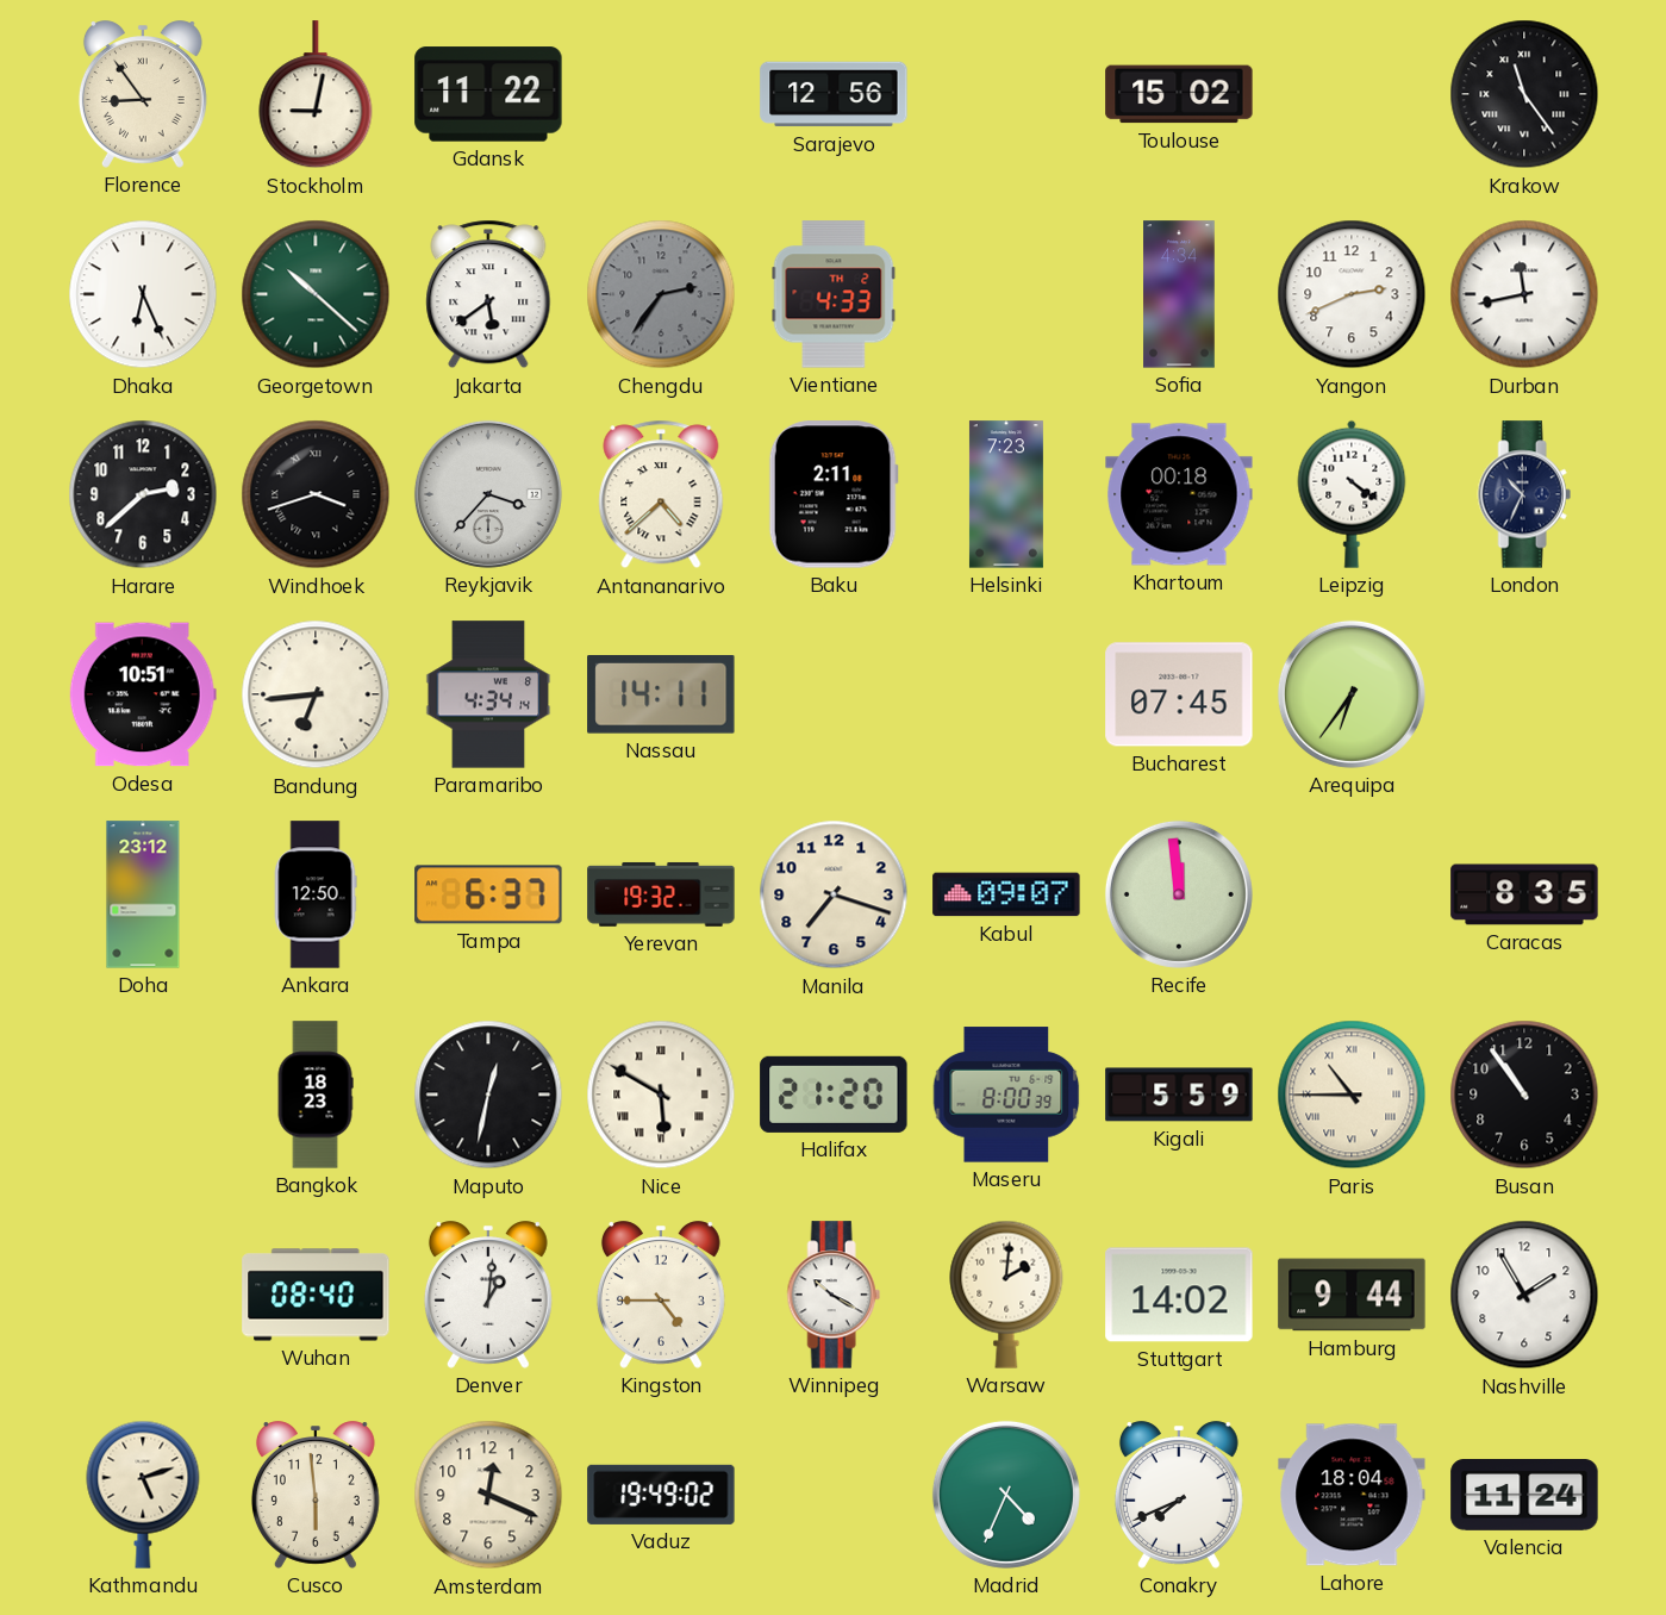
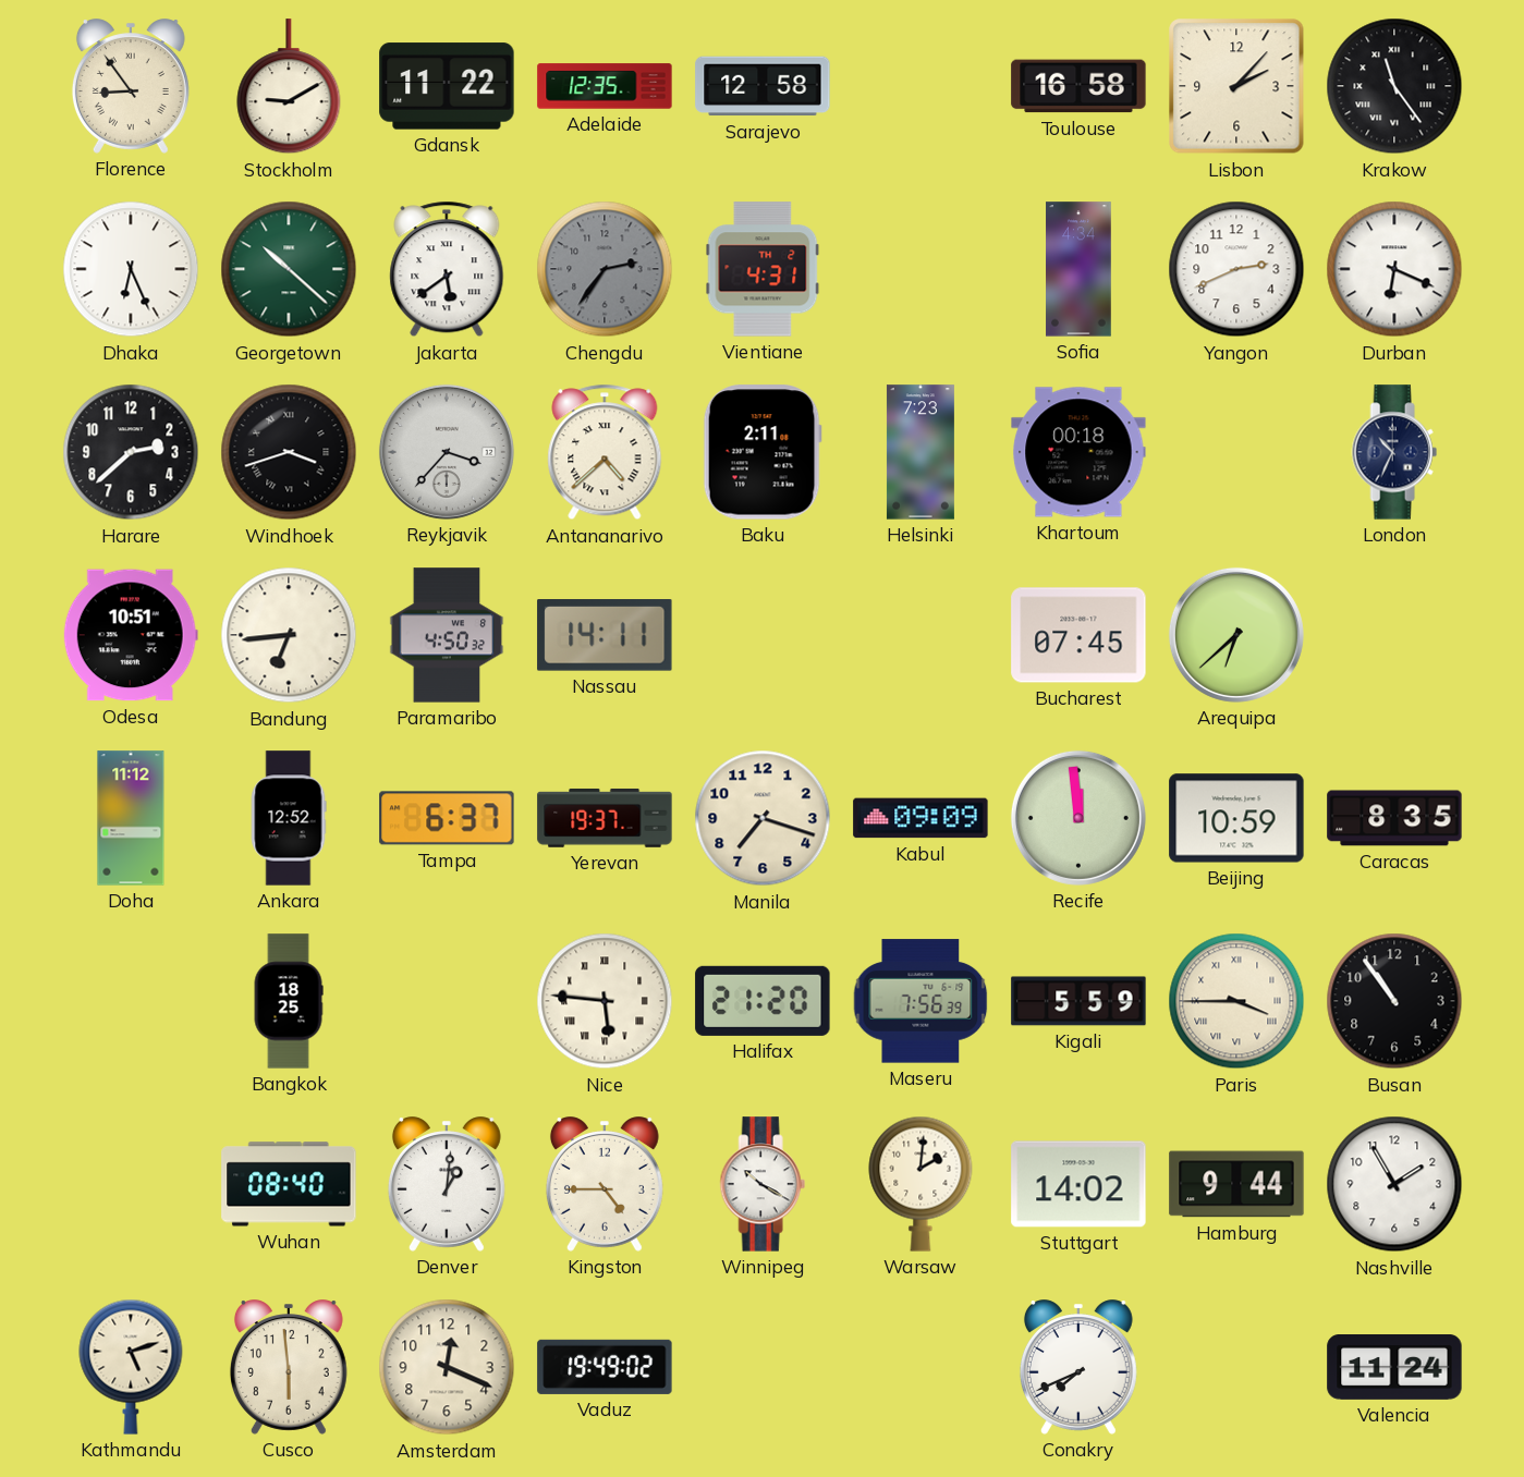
Stockholm: 9:02 -> 9:10 (289, 87)
Adelaide: none -> 12:35 (605, 86)
Sarajevo: 12:56 -> 12:58 (763, 86)
Toulouse: 15:02 -> 16:58 (1078, 86)
Lisbon: none -> 2:07 (1236, 86)
Vientiane: 4:33 -> 4:31 (763, 269)
Durban: 11:43 -> 6:19 (1394, 269)
Leipzig: 4:21 -> none (1352, 494)
Paramaribo: 4:34 -> 4:50 (447, 635)
Arequipa: 6:36 -> 6:38 (1236, 635)
Doha: 23:12 -> 11:12 (131, 818)
Ankara: 12:50 -> 12:52 (289, 818)
Yerevan: 19:32 -> 19:37 (605, 818)
Kabul: 09:07 -> 09:09 (921, 818)
Beijing: none -> 10:59 (1236, 818)
Bangkok: 18:23 -> 18:25 (289, 1001)
Maputo: 12:32 -> none (488, 1095)
Nice: 5:50 -> 5:46 (605, 1001)
Maseru: 8:00 -> 7:56 (921, 1001)
Paris: 10:45 -> 3:45 (1236, 1001)
Madrid: 4:34 -> none (1006, 1495)
Lahore: 18:04 -> none (1352, 1495)
